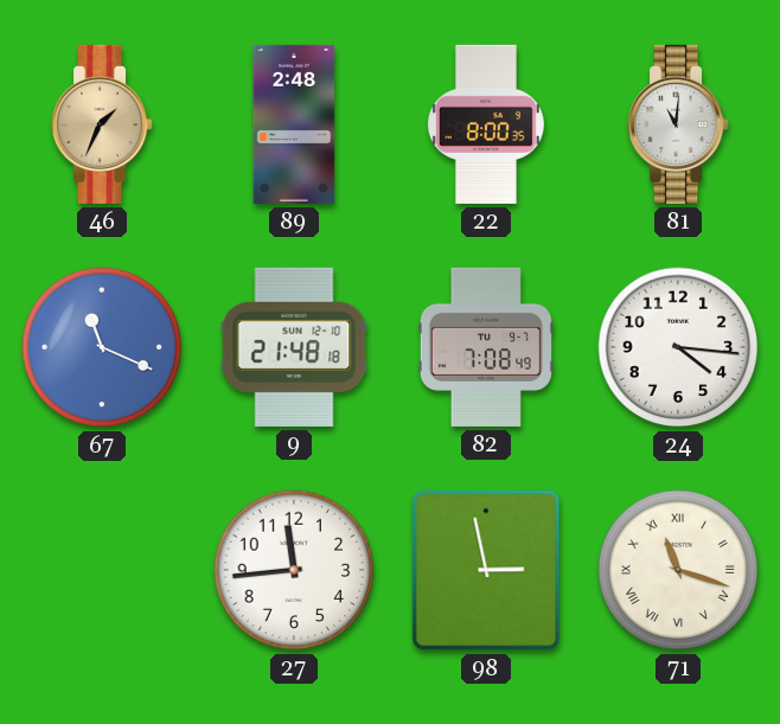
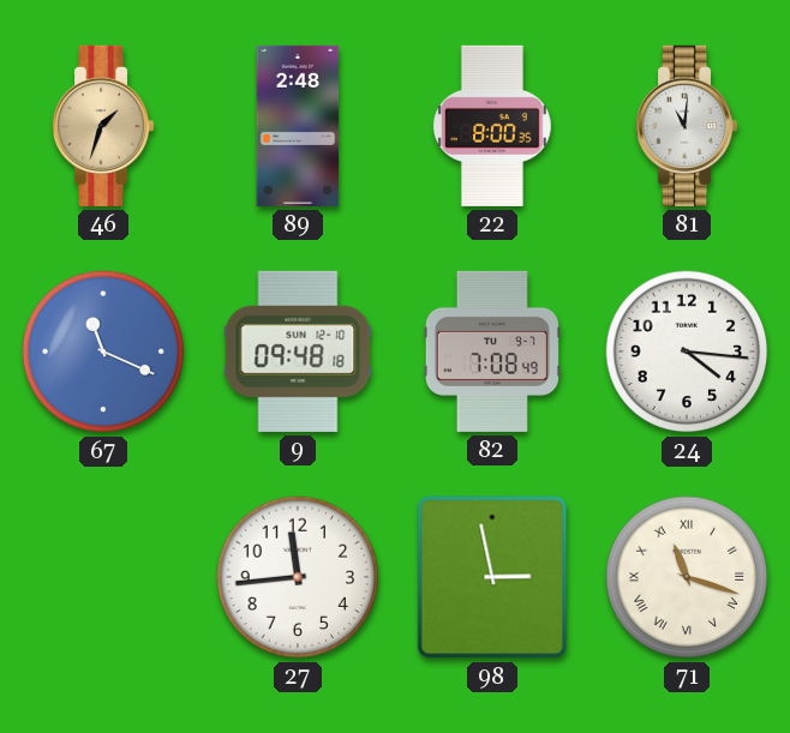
46: 1:34 -> 1:33 (104, 126)
9: 21:48 -> 09:48 (298, 352)
